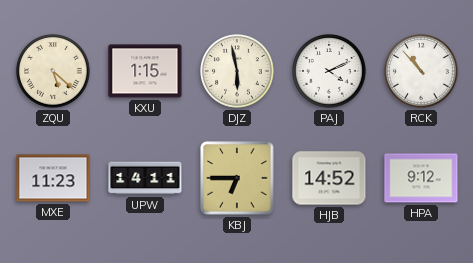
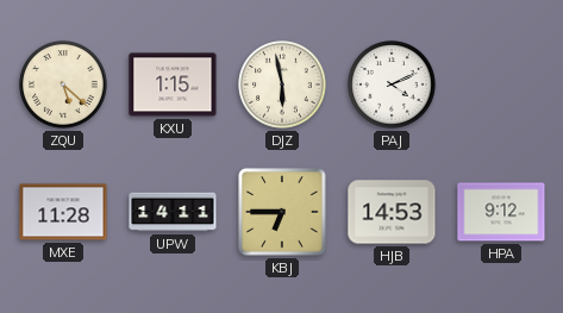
RCK: 10:53 -> none (421, 71)
MXE: 11:23 -> 11:28 (63, 212)
HJB: 14:52 -> 14:53 (392, 212)
